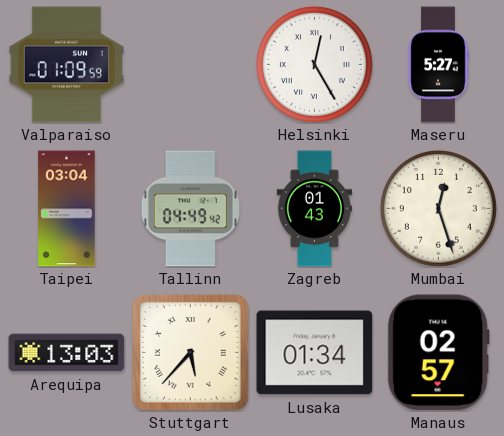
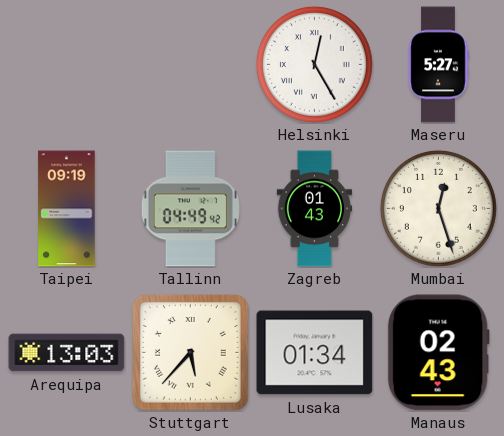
Valparaiso: 01:09 -> none (66, 65)
Taipei: 03:04 -> 09:19 (67, 209)
Manaus: 02:57 -> 02:43 (438, 353)
